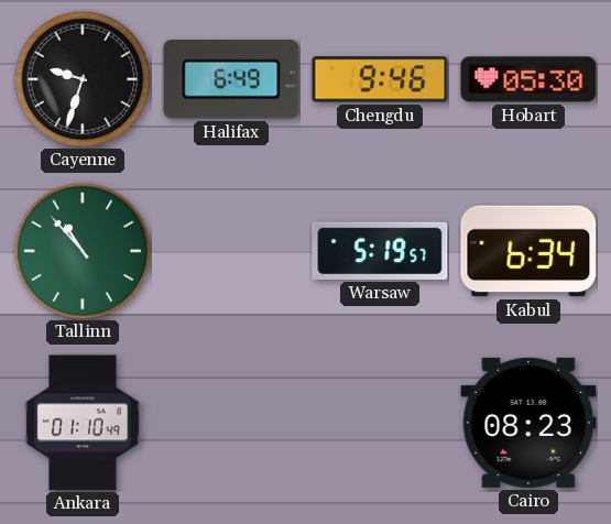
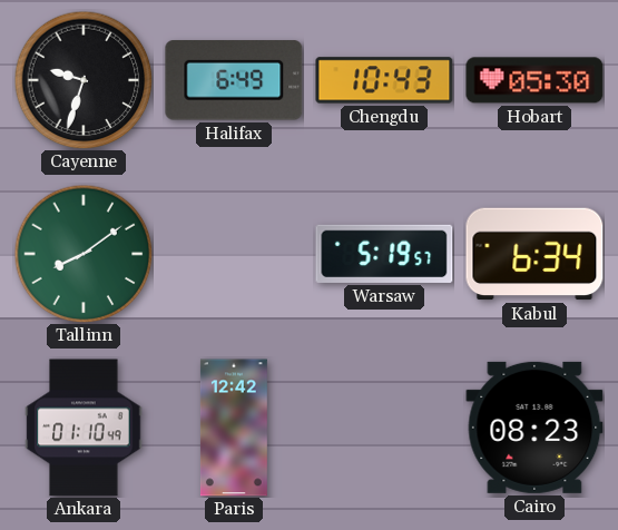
Chengdu: 9:46 -> 10:43 (384, 80)
Tallinn: 10:53 -> 8:09 (84, 254)
Paris: none -> 12:42 (234, 428)
